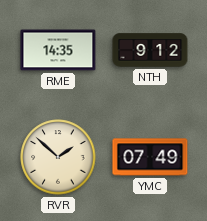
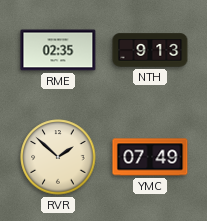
RME: 14:35 -> 02:35 (58, 50)
NTH: 9:12 -> 9:13 (150, 50)
